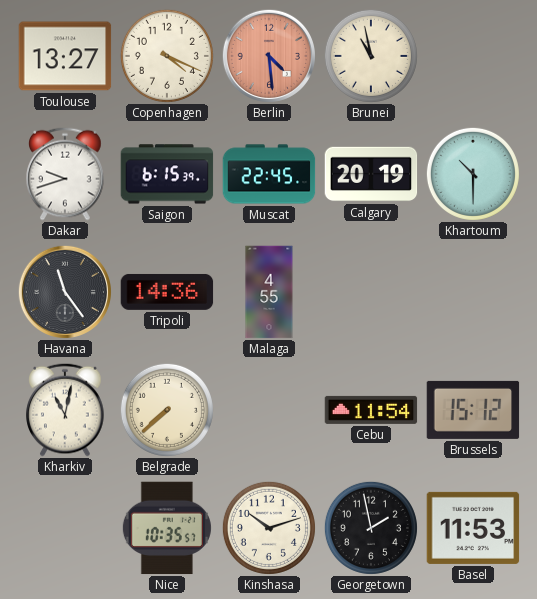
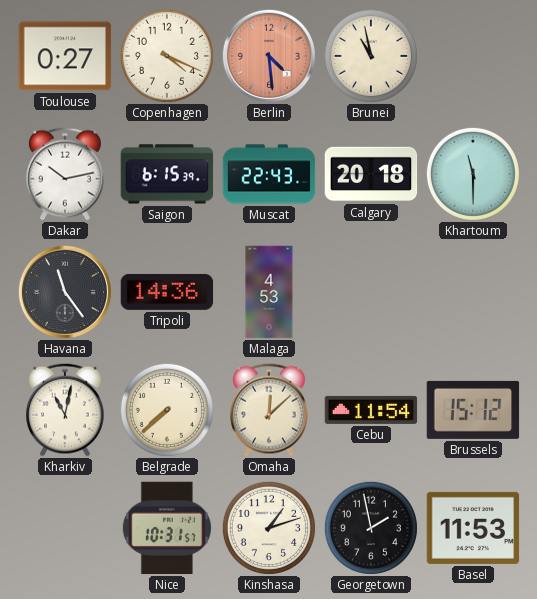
Toulouse: 13:27 -> 0:27 (65, 56)
Dakar: 9:42 -> 10:13 (65, 174)
Muscat: 22:45 -> 22:43 (269, 174)
Calgary: 20:19 -> 20:18 (371, 174)
Khartoum: 10:30 -> 11:30 (473, 174)
Malaga: 4:55 -> 4:53 (269, 292)
Omaha: none -> 12:08 (269, 410)
Nice: 10:35 -> 10:31 (167, 528)
Kinshasa: 10:12 -> 1:12 (269, 528)
